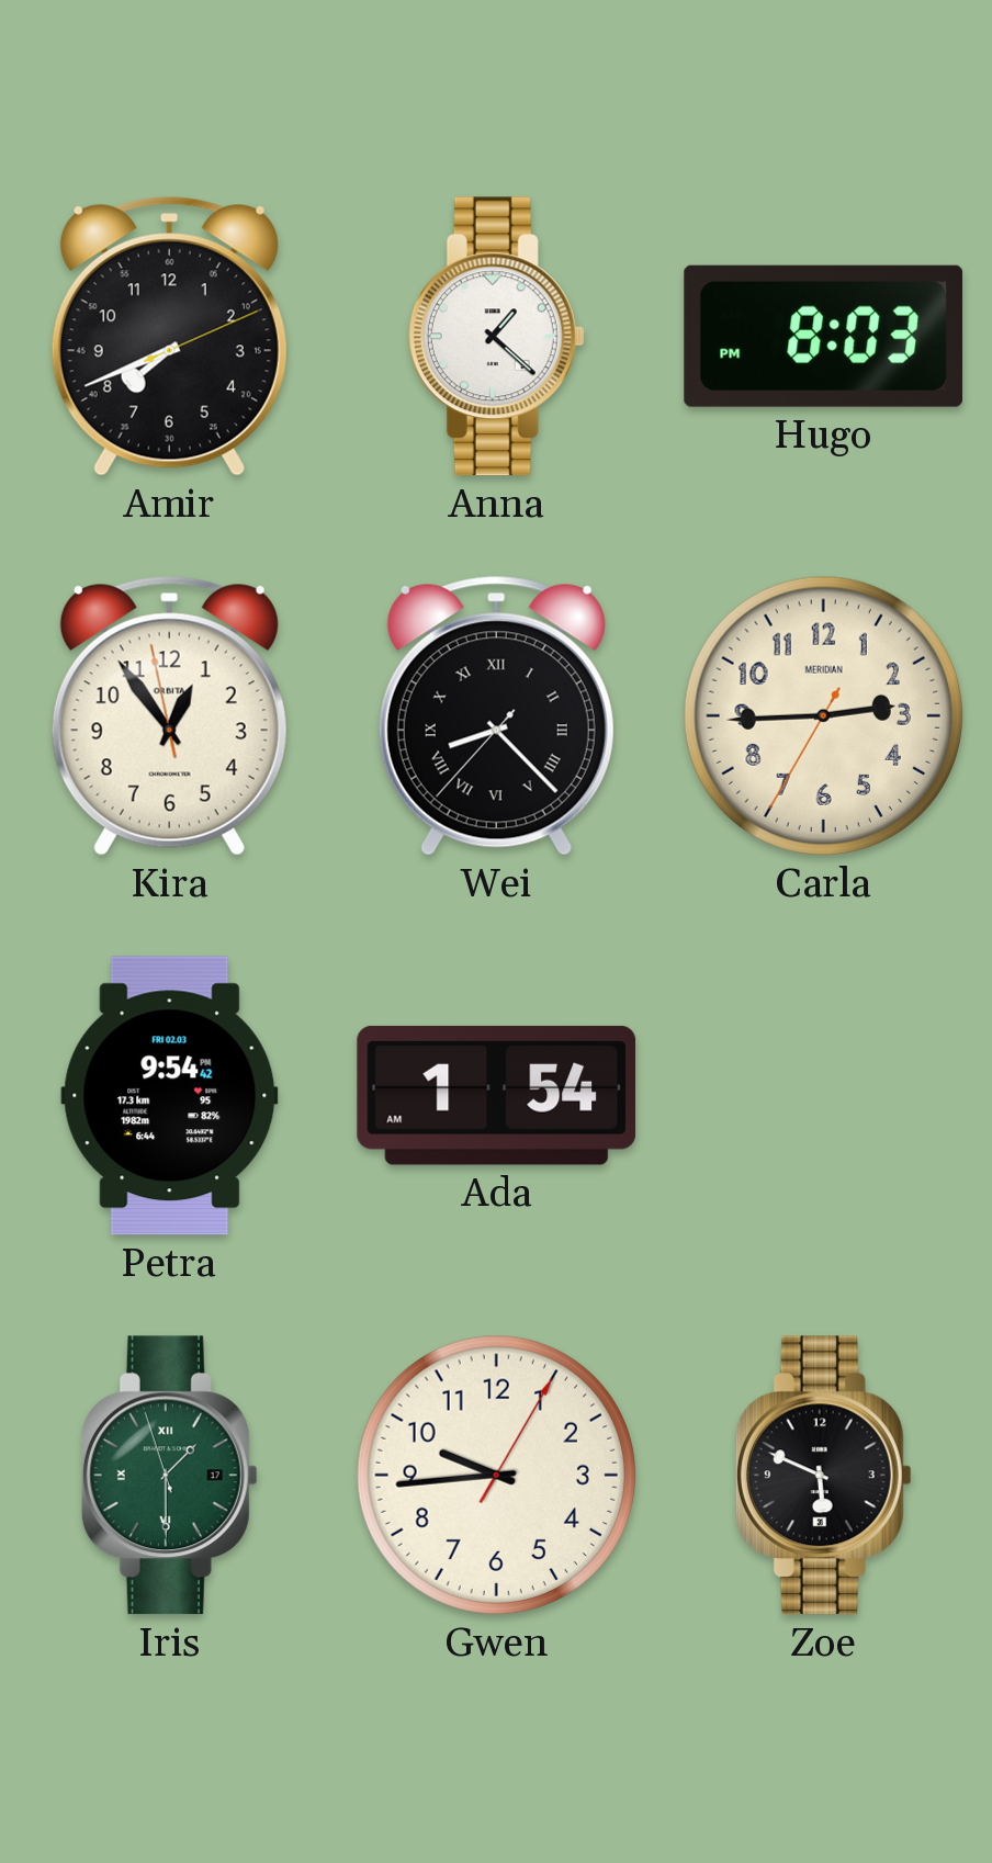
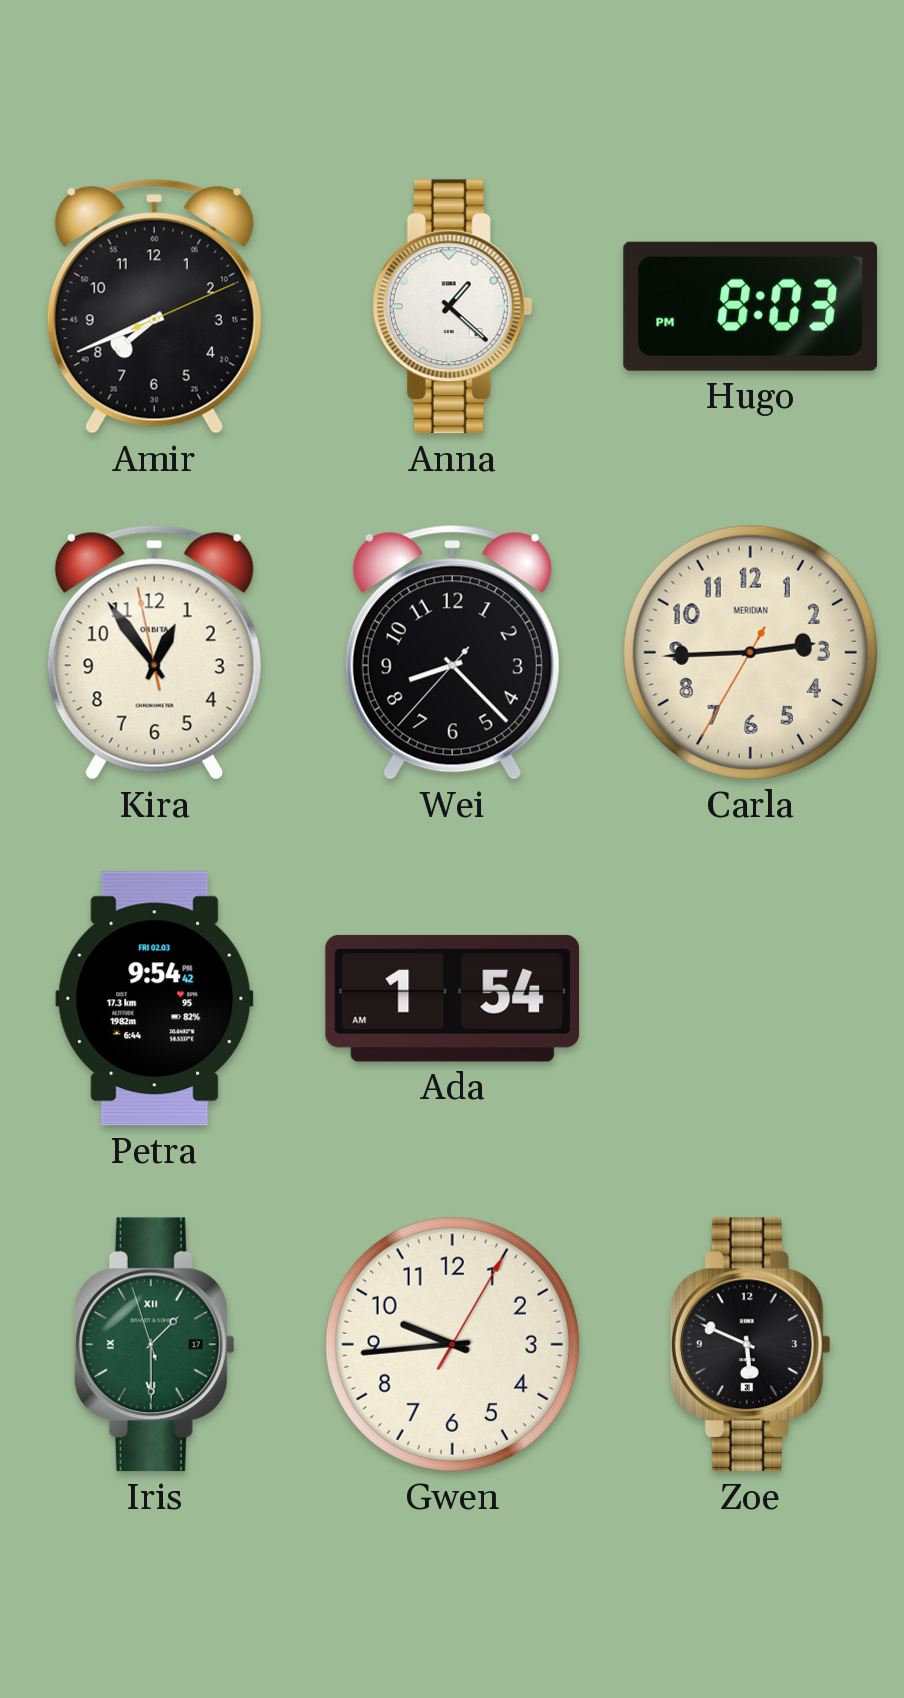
Wei numerals: Roman -> Arabic (452, 653)
